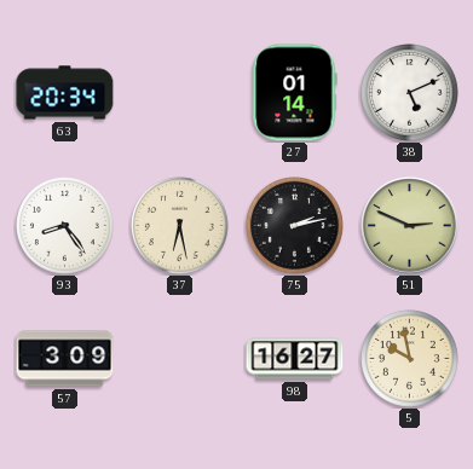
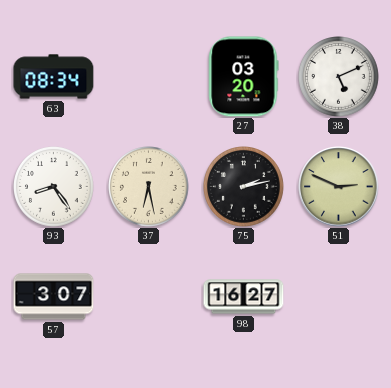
63: 20:34 -> 08:34 (54, 77)
27: 01:14 -> 03:20 (244, 77)
57: 3:09 -> 3:07 (54, 297)
5: 9:58 -> none (410, 359)
